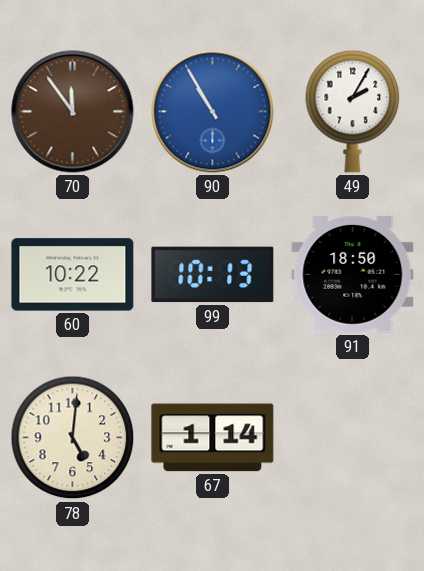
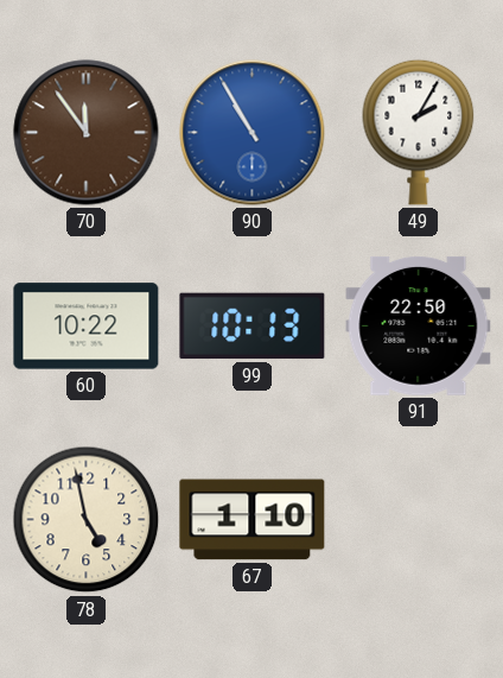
91: 18:50 -> 22:50 (419, 325)
78: 5:01 -> 4:58 (87, 520)
67: 1:14 -> 1:10 (253, 520)
